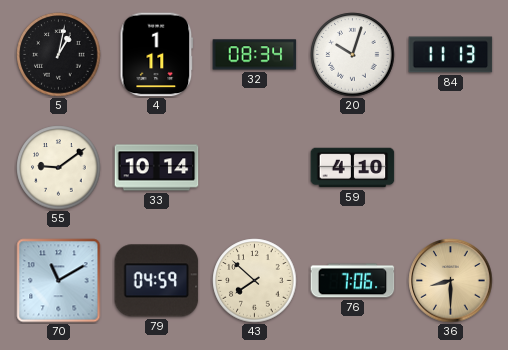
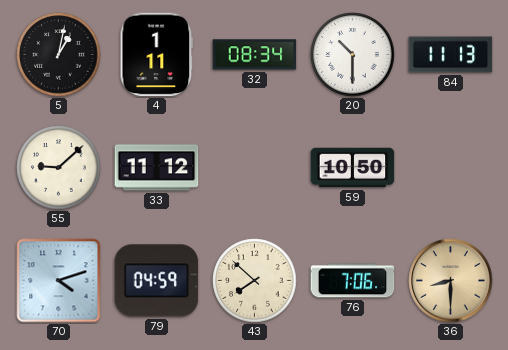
20: 10:03 -> 10:30 (353, 55)
55: 9:09 -> 9:08 (59, 168)
33: 10:14 -> 11:12 (157, 168)
59: 4:10 -> 10:50 (353, 168)
70: 11:10 -> 4:12 (59, 281)
